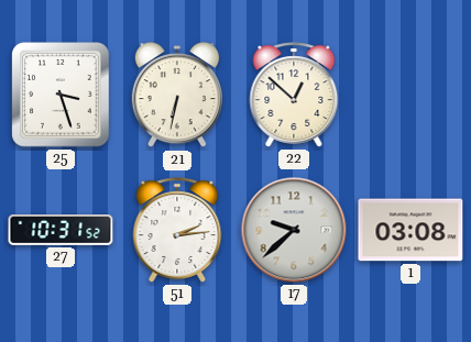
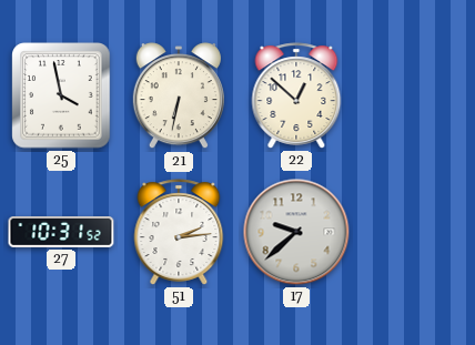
25: 3:27 -> 3:58 (61, 95)
1: 03:08 -> none (410, 230)
